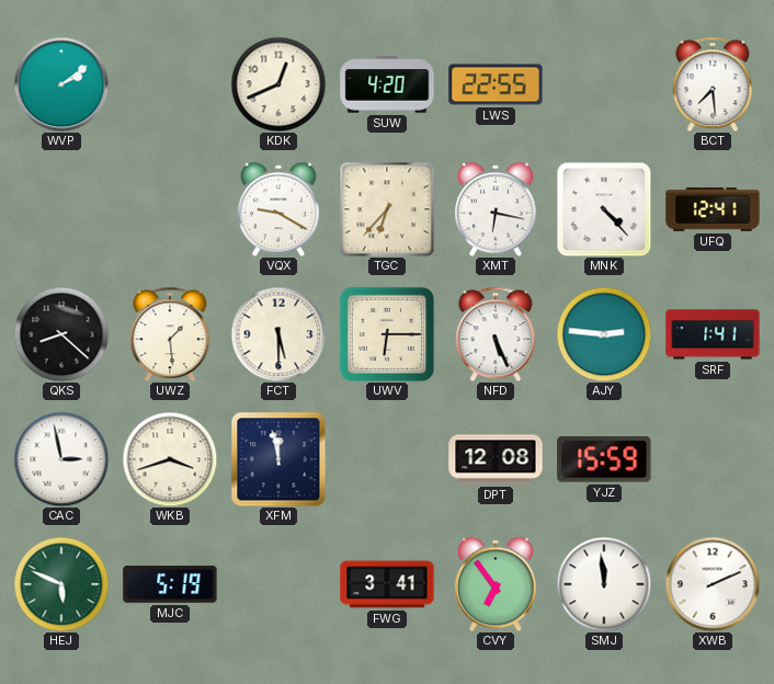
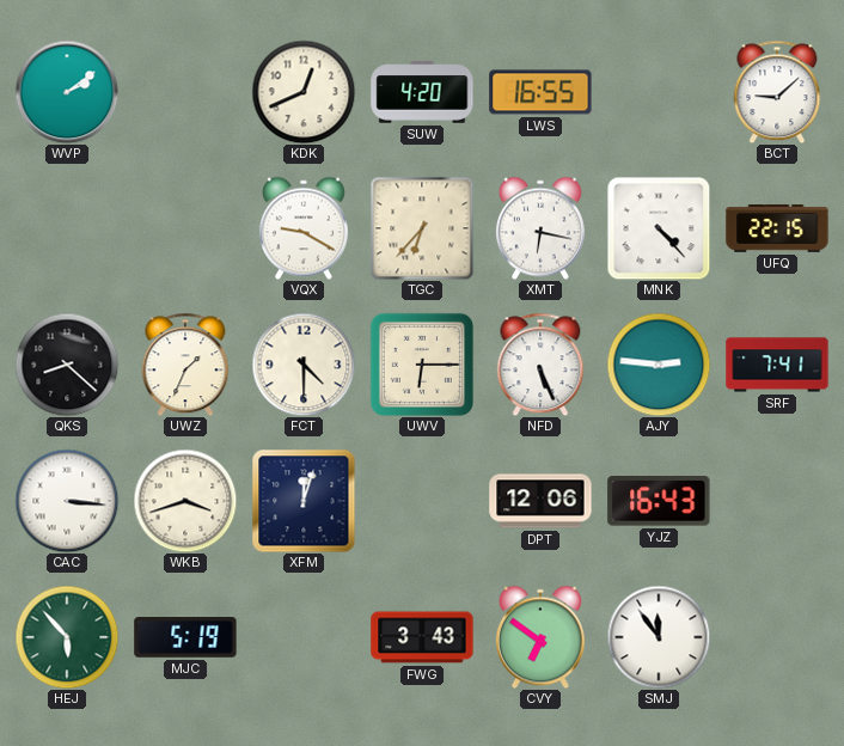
LWS: 22:55 -> 16:55 (540, 92)
BCT: 7:29 -> 9:08 (777, 92)
UFQ: 12:41 -> 22:15 (777, 230)
UWZ: 1:29 -> 1:34 (185, 365)
FCT: 5:30 -> 4:30 (304, 365)
SRF: 1:41 -> 7:41 (777, 365)
CAC: 2:58 -> 3:16 (67, 501)
XFM: 11:58 -> 12:03 (304, 501)
DPT: 12:08 -> 12:06 (540, 501)
YJZ: 15:59 -> 16:43 (659, 502)
HEJ: 5:49 -> 5:53 (67, 637)
FWG: 3:41 -> 3:43 (422, 637)
CVY: 6:54 -> 6:51 (540, 637)
SMJ: 11:59 -> 11:54 (659, 637)
XWB: 2:11 -> none (713, 584)
